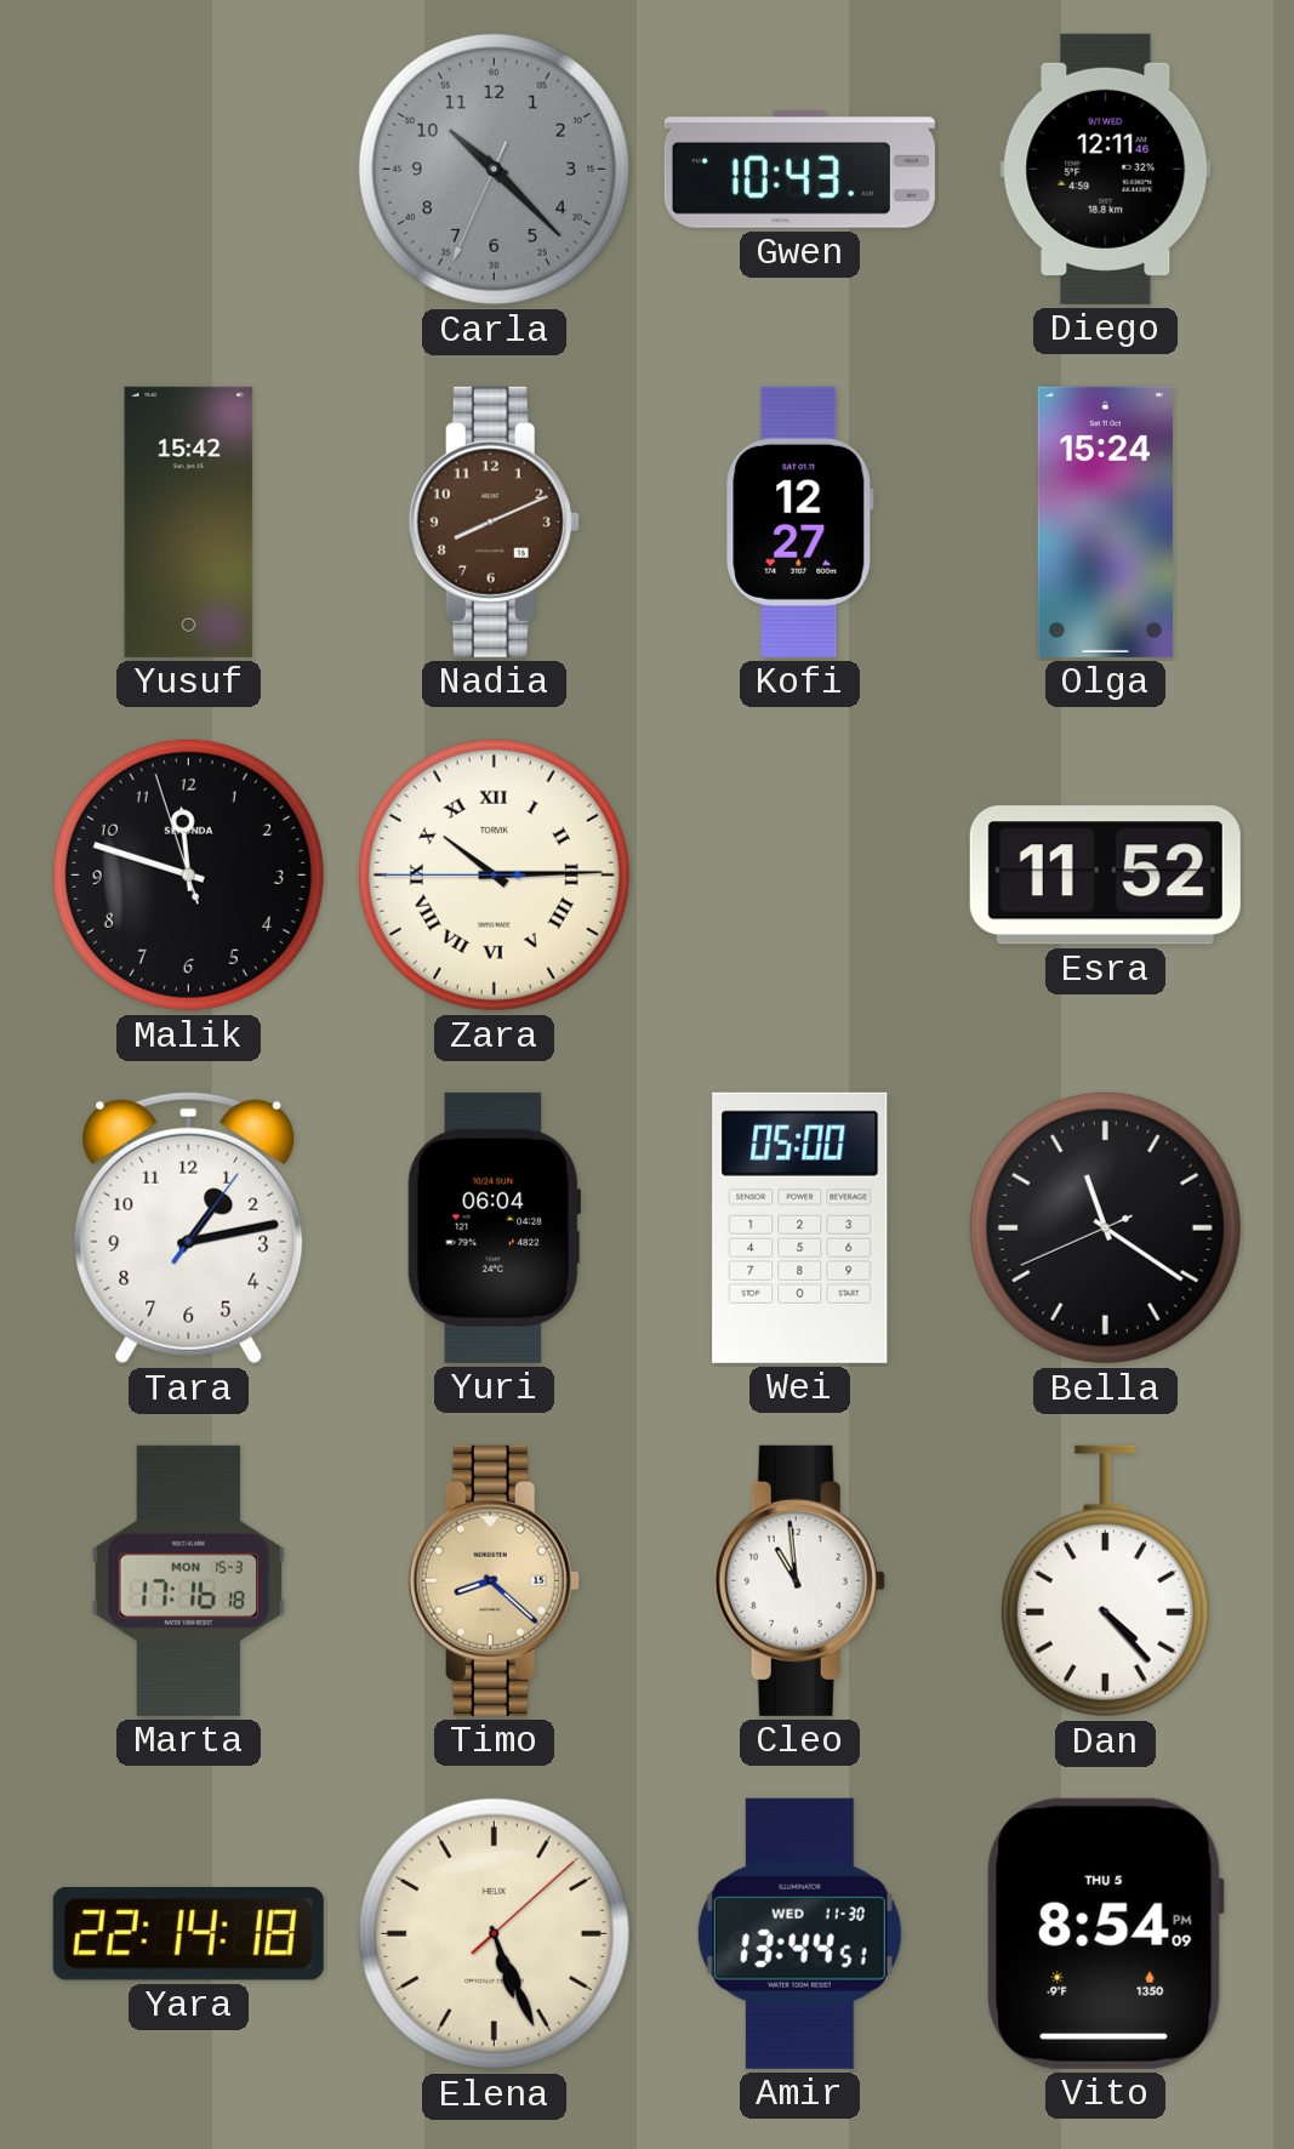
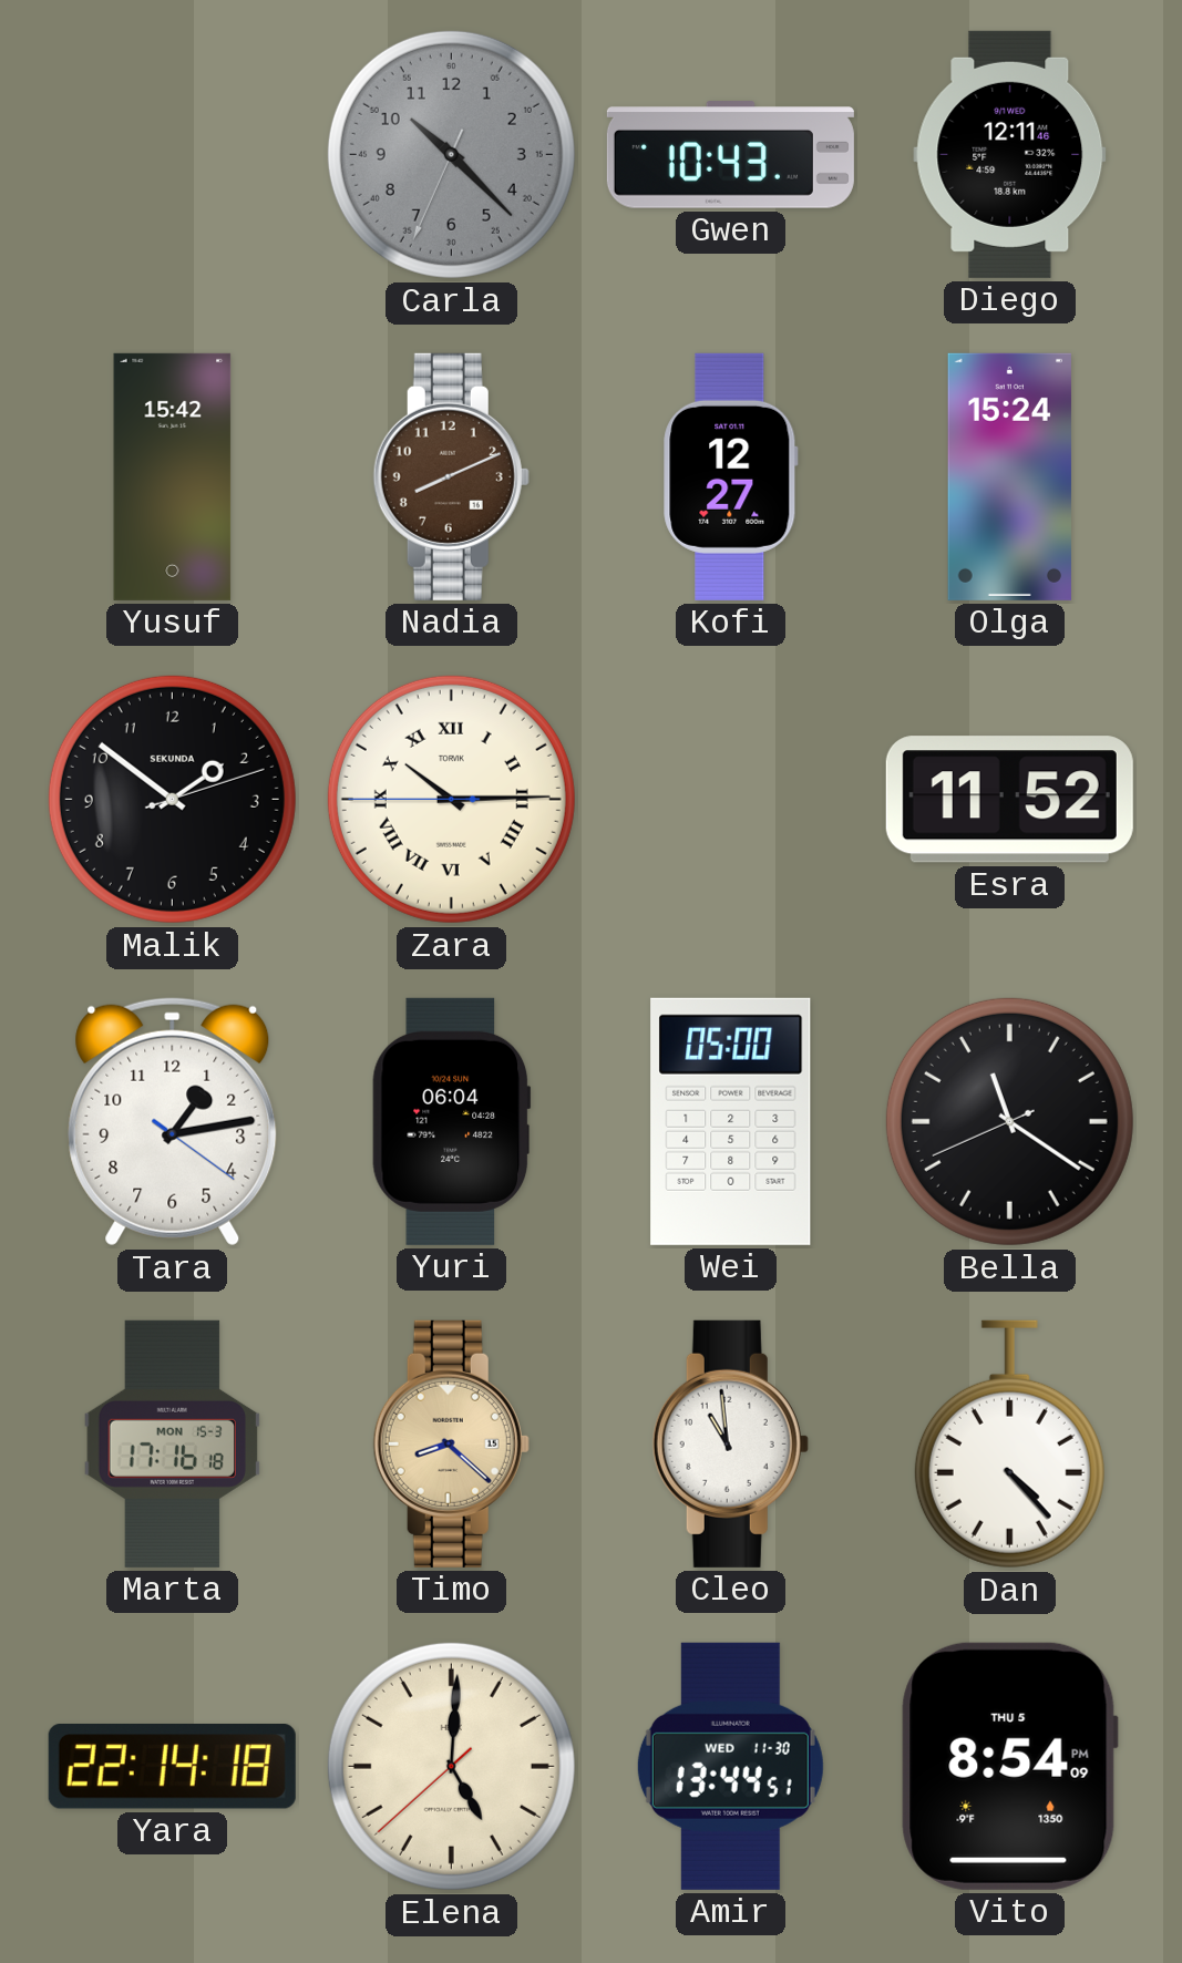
Malik: 11:47 -> 1:51 (172, 799)
Tara: 1:13:06 -> 1:13:21 (173, 1122)
Elena: 5:26 -> 5:00 (451, 1766)
